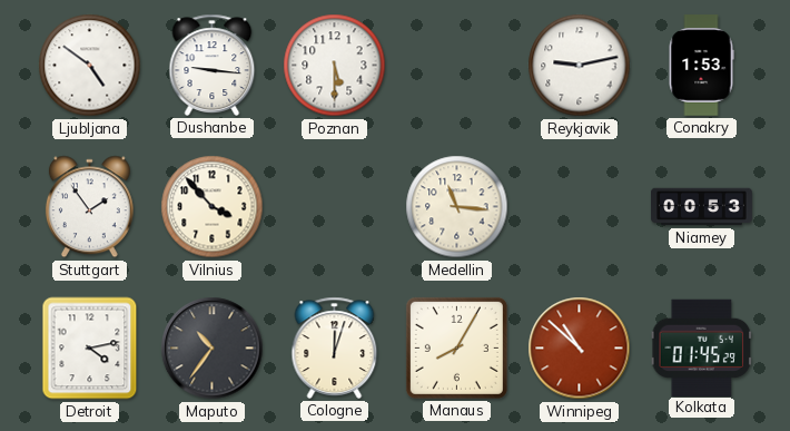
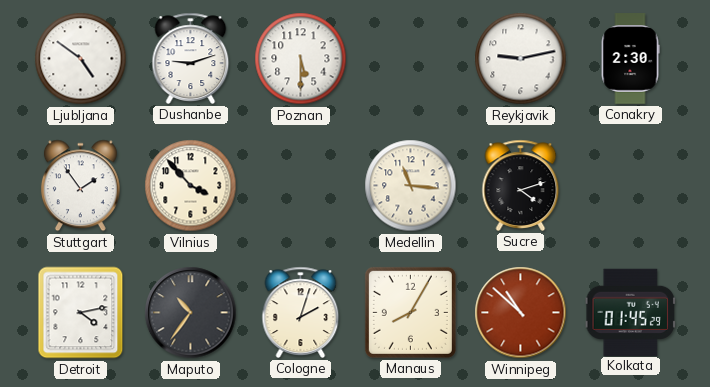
Dushanbe: 9:16 -> 9:12 (191, 58)
Conakry: 1:53 -> 2:30 (630, 59)
Sucre: none -> 4:12 (521, 185)
Niamey: 00:53 -> none (702, 207)
Cologne: 12:03 -> 2:03 (301, 312)
